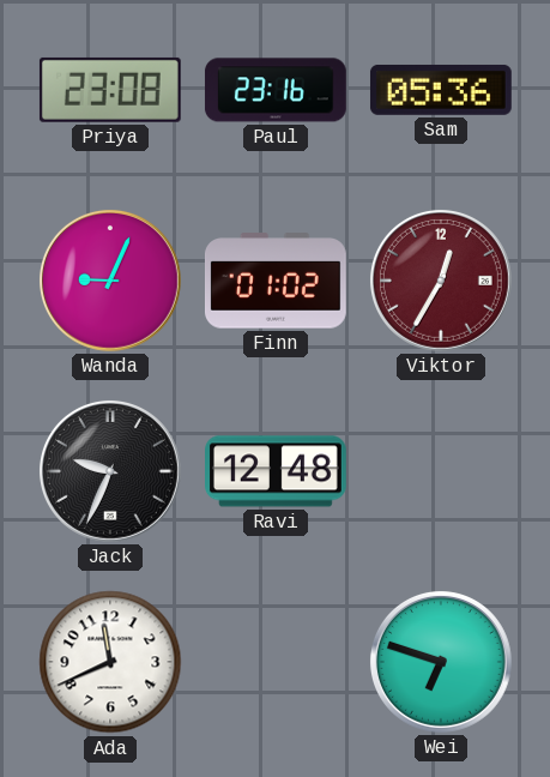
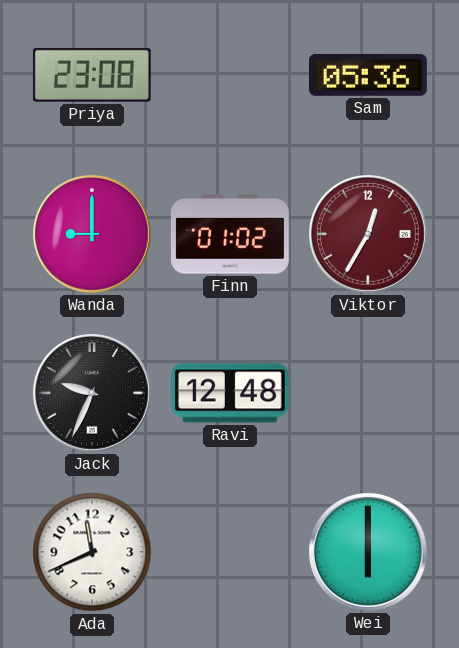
Paul: 23:16 -> none (276, 90)
Wanda: 9:04 -> 9:00 (92, 234)
Wei: 6:48 -> 6:00 (368, 552)
